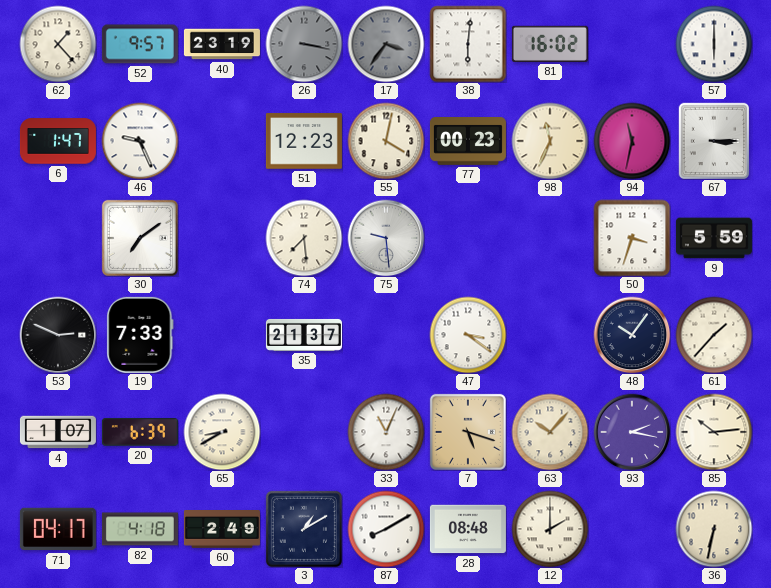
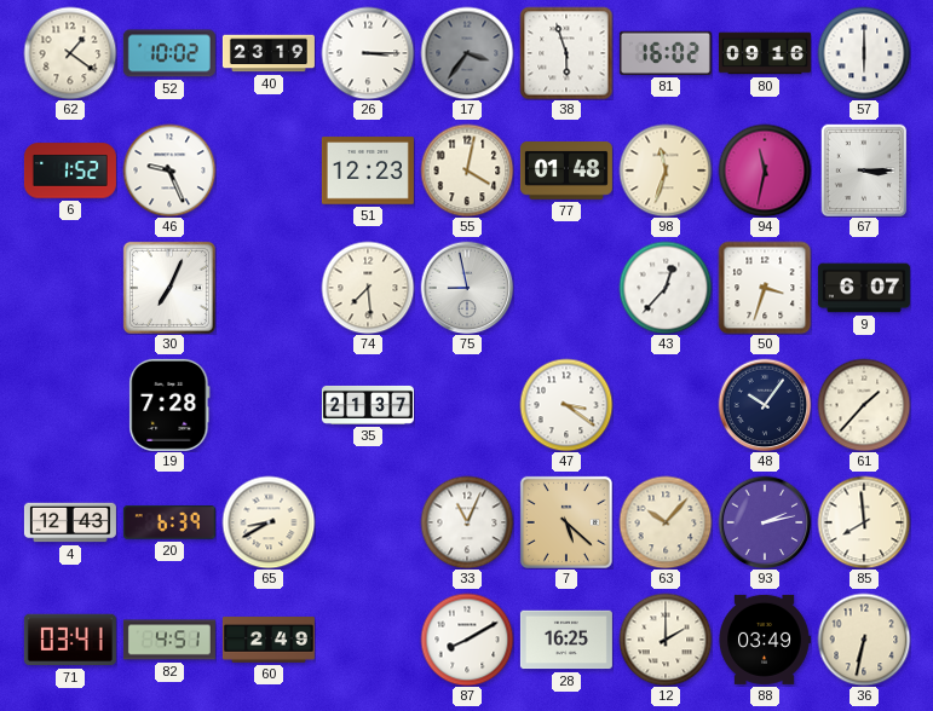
62: 1:23 -> 1:21 (70, 53)
52: 9:57 -> 10:02 (169, 53)
26: 3:17 -> 3:15 (368, 53)
26 dial: grey -> white (368, 53)
38: 6:01 -> 5:57 (566, 53)
80: none -> 09:16 (765, 53)
6: 1:47 -> 1:52 (70, 170)
77: 00:23 -> 01:48 (566, 172)
98: 11:34 -> 11:33 (666, 170)
30: 7:09 -> 7:04 (169, 288)
75: 9:29 -> 8:58 (467, 288)
43: none -> 12:37 (666, 288)
9: 5:59 -> 6:07 (864, 288)
53: 2:49 -> none (58, 335)
19: 7:33 -> 7:28 (169, 405)
4: 1:07 -> 12:43 (70, 522)
7: 5:18 -> 5:22 (566, 522)
93: 2:17 -> 2:13 (765, 522)
85: 10:14 -> 7:59 (864, 522)
71: 04:17 -> 03:41 (70, 640)
82: 4:18 -> 4:51 (169, 640)
3: 1:10 -> none (304, 529)
28: 08:48 -> 16:25 (566, 640)
88: none -> 03:49 (765, 640)
